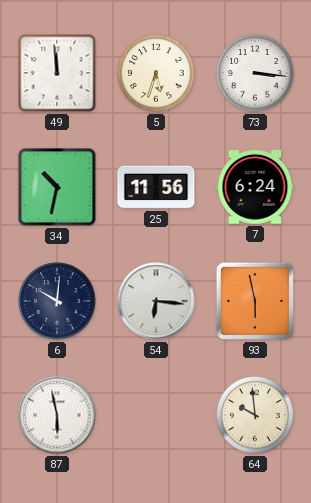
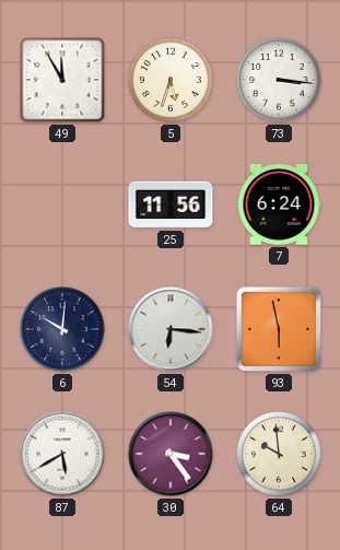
49: 11:59 -> 11:55 (62, 80)
34: 10:32 -> none (57, 187)
87: 5:58 -> 5:40 (62, 454)
30: none -> 3:24 (171, 454)
